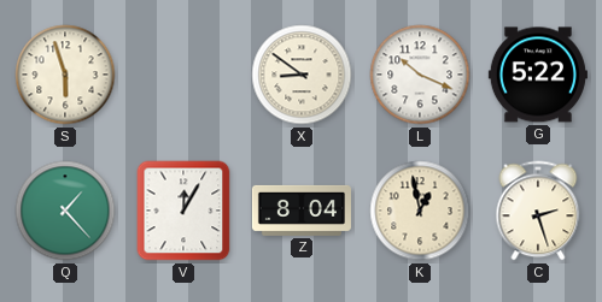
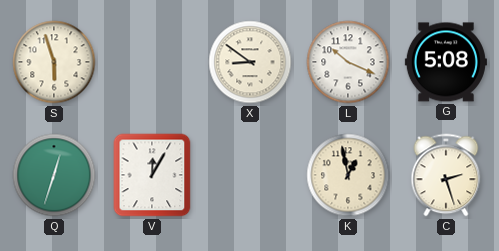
G: 5:22 -> 5:08 (446, 62)
Q: 1:23 -> 12:33 (54, 175)
Z: 8:04 -> none (302, 211)
